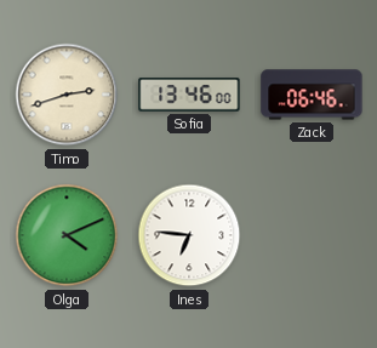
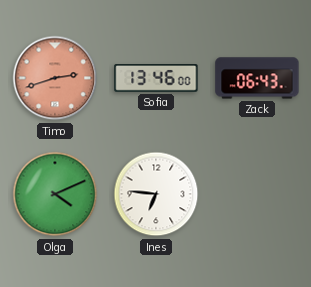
Timo dial: cream -> salmon (55, 78)
Zack: 06:46 -> 06:43 (257, 78)
